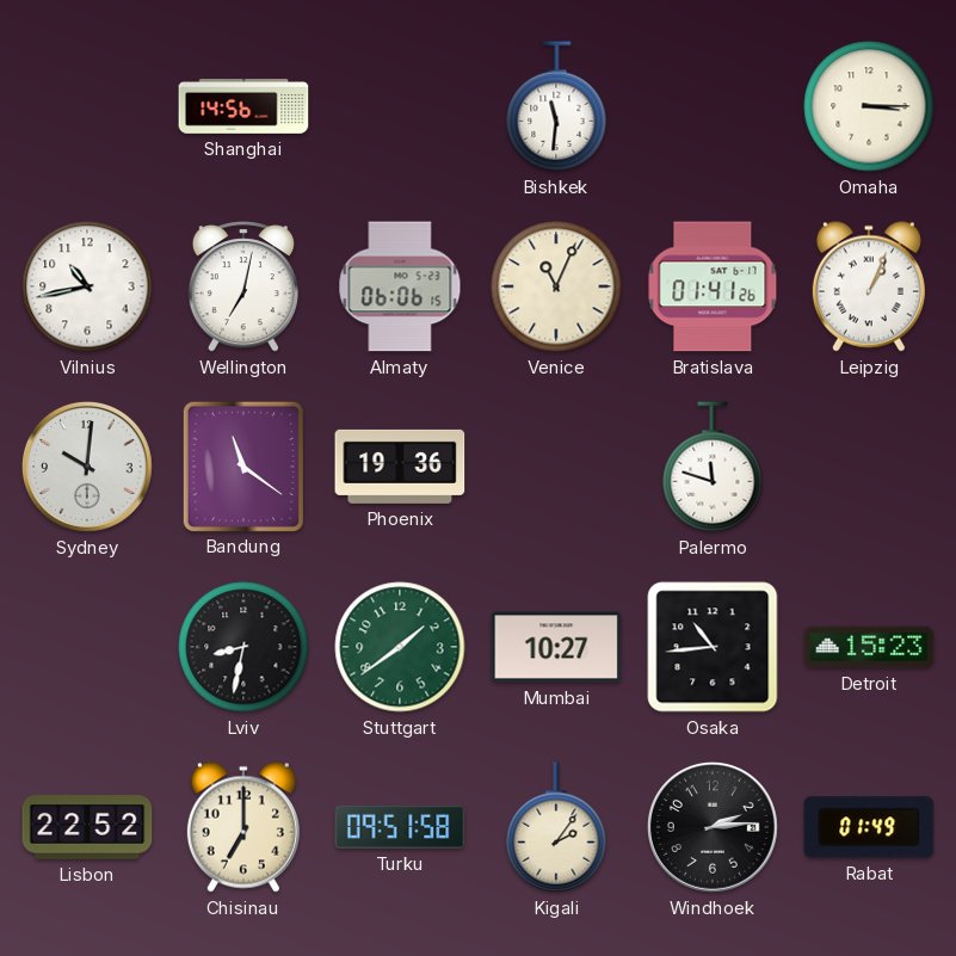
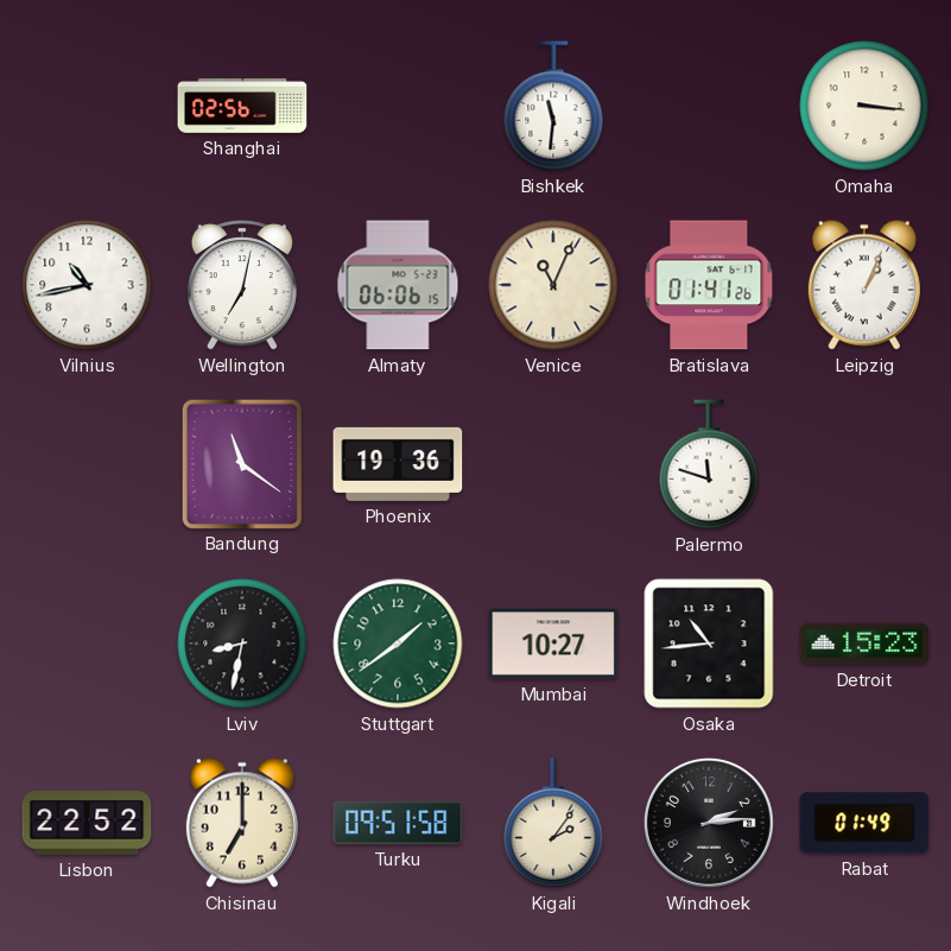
Shanghai: 14:56 -> 02:56 (242, 106)
Omaha: 3:15 -> 3:16 (864, 106)
Sydney: 10:01 -> none (88, 468)
